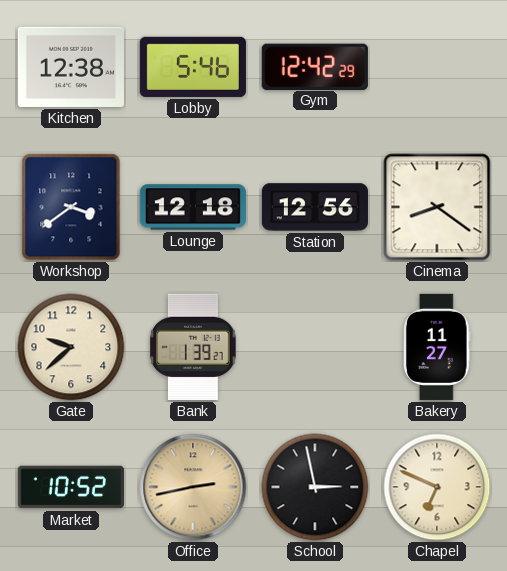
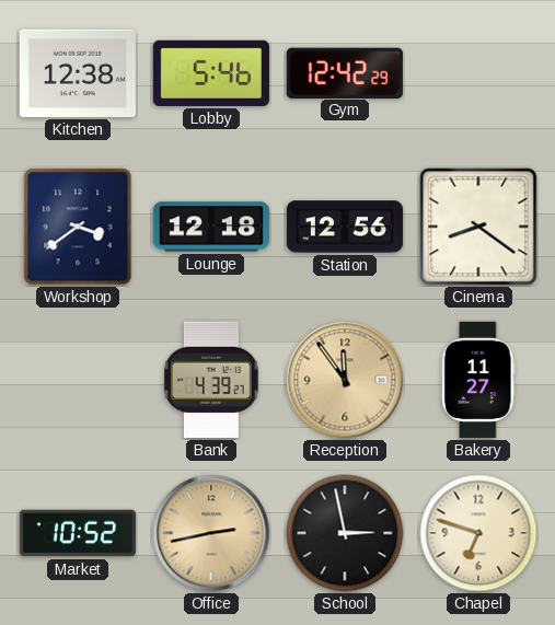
Gate: 9:38 -> none (71, 347)
Bank: 1:39 -> 4:39 (212, 380)
Reception: none -> 11:54 (345, 380)
Chapel: 6:49 -> 6:48 (478, 533)
